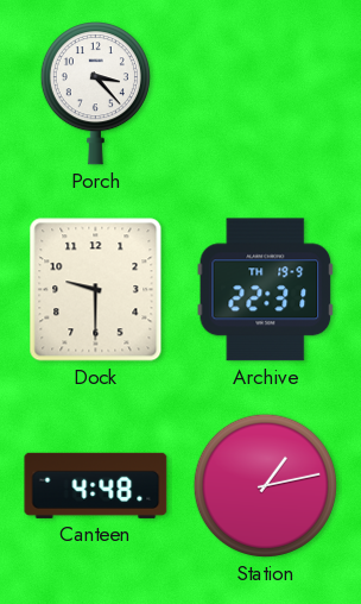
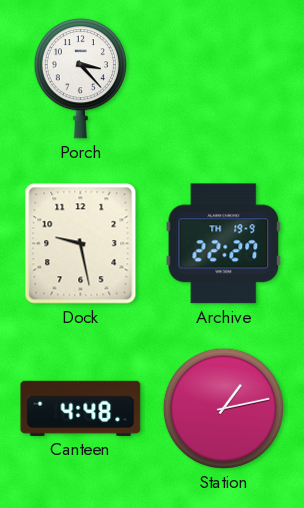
Dock: 9:30 -> 9:28 (81, 244)
Archive: 22:31 -> 22:27 (224, 244)
